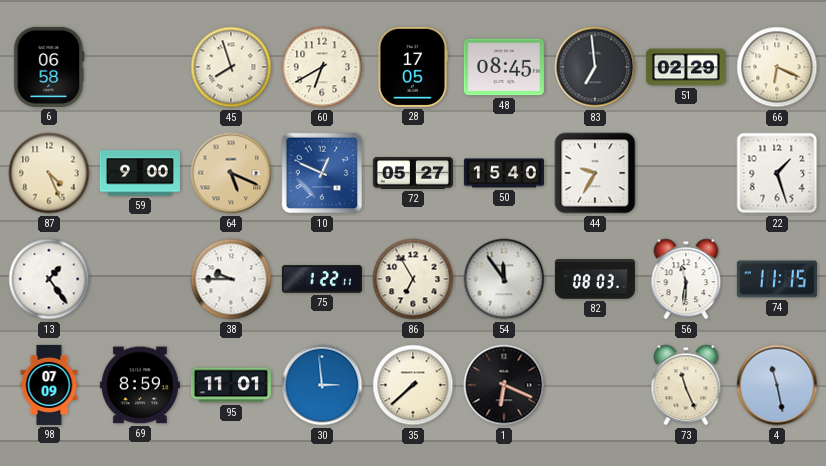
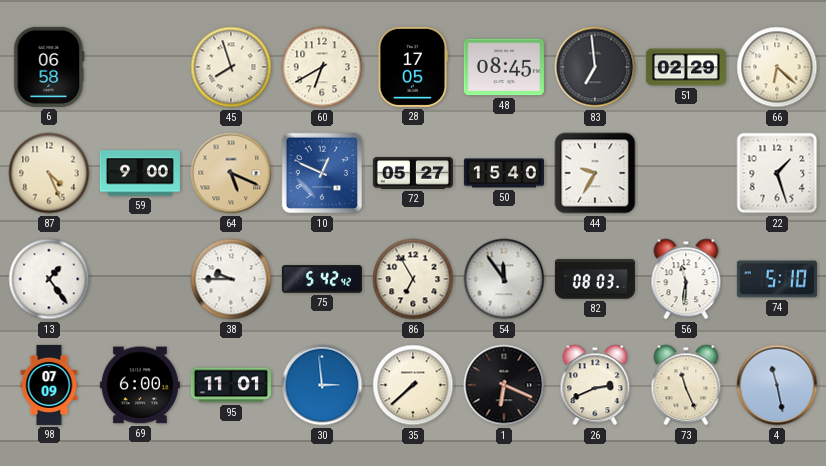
66: 6:19 -> 6:22 (777, 67)
75: 1:22 -> 5:42 (322, 279)
74: 11:15 -> 5:10 (777, 279)
69: 8:59 -> 6:00 (140, 385)
26: none -> 2:41 (595, 385)
